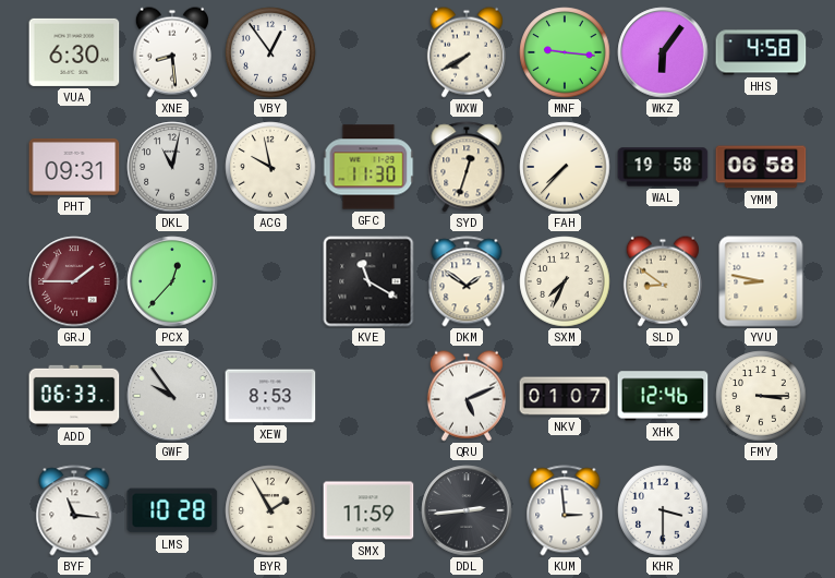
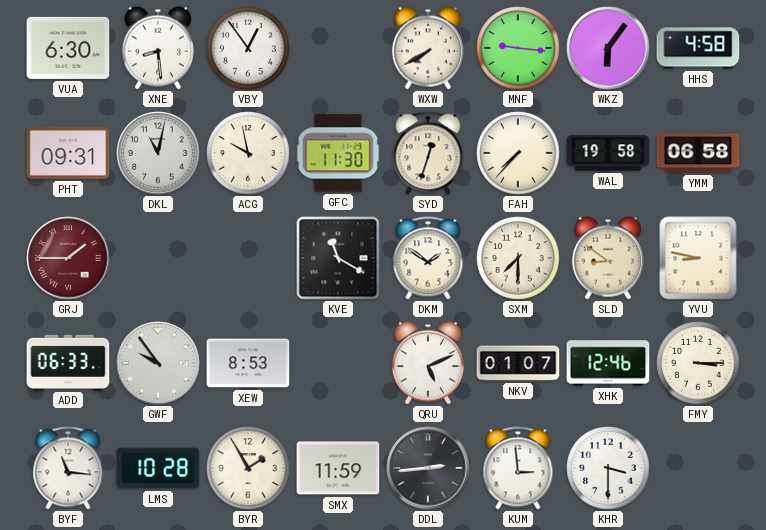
PCX: 12:37 -> none (172, 281)
SXM: 7:34 -> 7:30 (518, 258)
